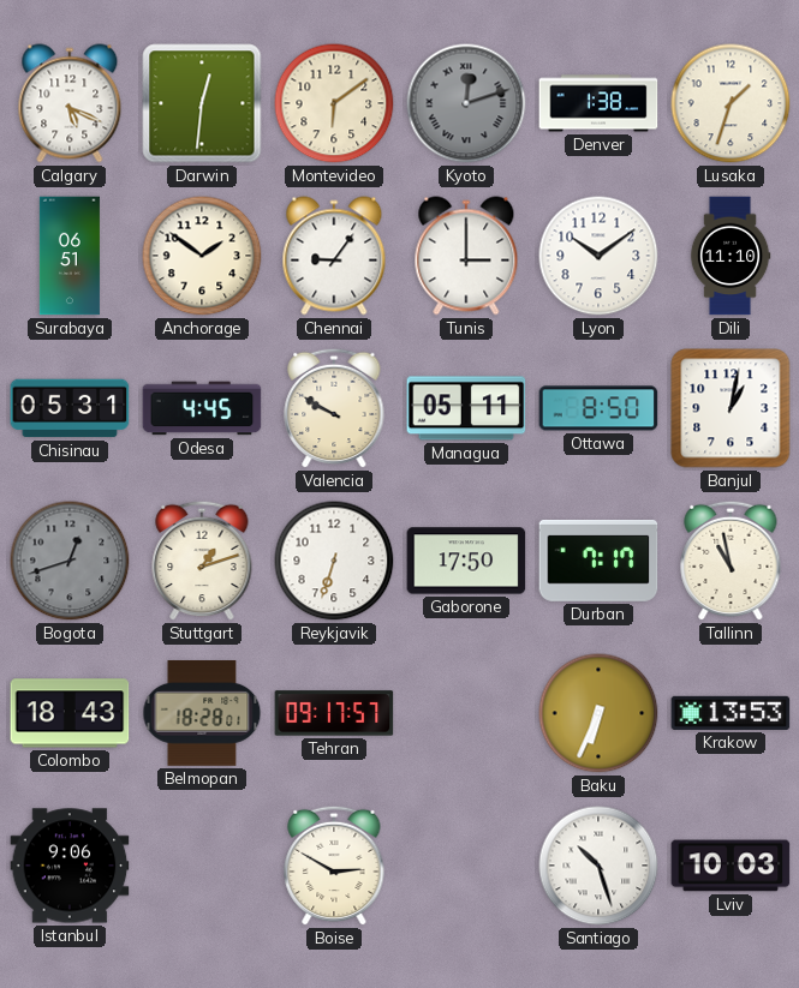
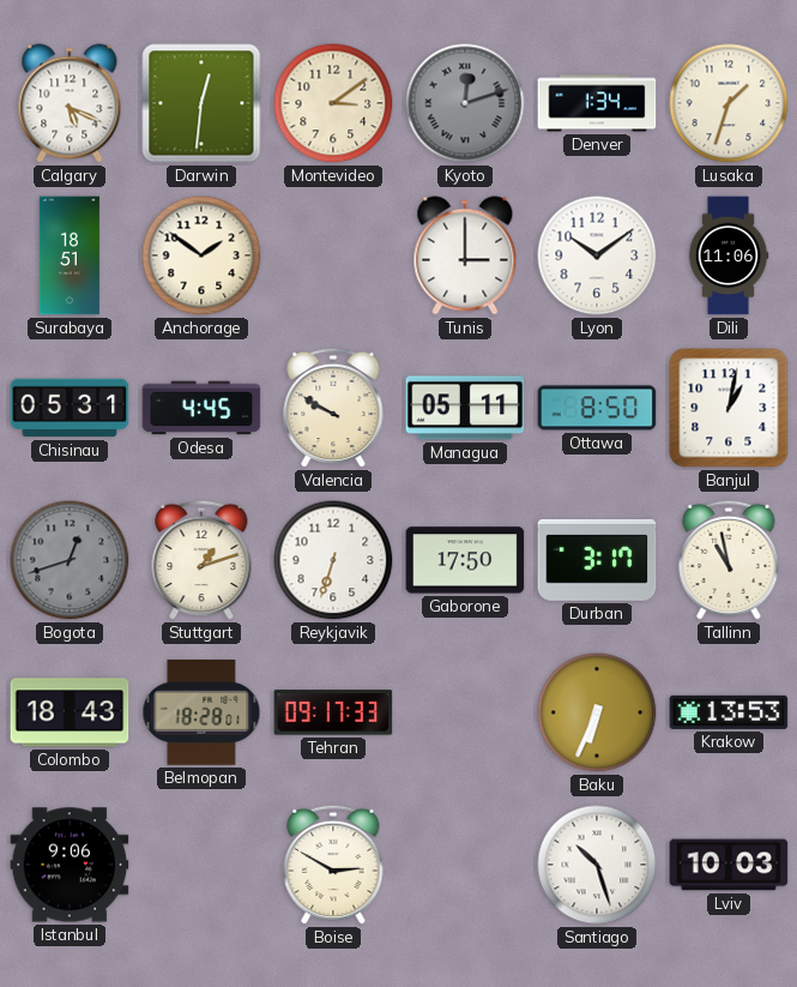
Montevideo: 6:09 -> 3:09 (333, 103)
Denver: 1:38 -> 1:34 (597, 103)
Surabaya: 06:51 -> 18:51 (70, 255)
Chennai: 9:06 -> none (334, 256)
Dili: 11:10 -> 11:06 (729, 255)
Durban: 7:17 -> 3:17 (597, 560)
Tehran: 09:17:57 -> 09:17:33 (333, 712)
